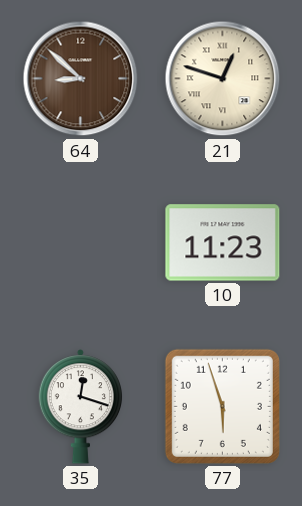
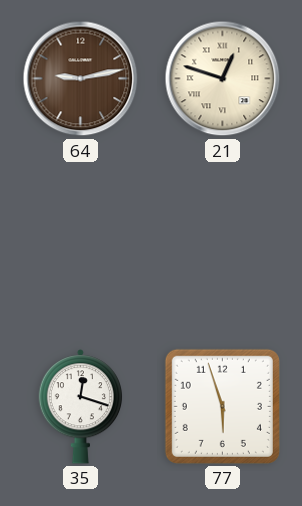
64: 8:52 -> 9:13 (81, 79)
10: 11:23 -> none (223, 243)
